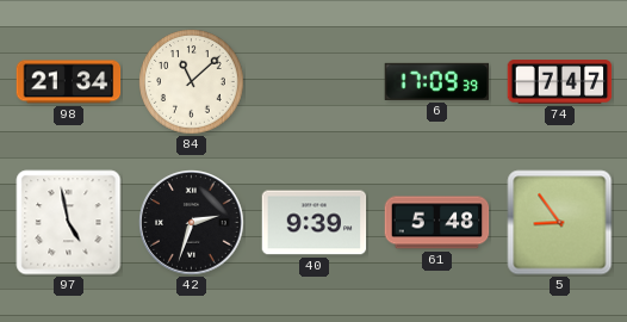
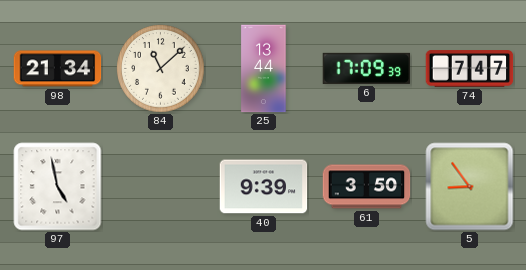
25: none -> 13:44 (264, 69)
42: 2:33 -> none (192, 223)
61: 5:48 -> 3:50 (367, 187)
